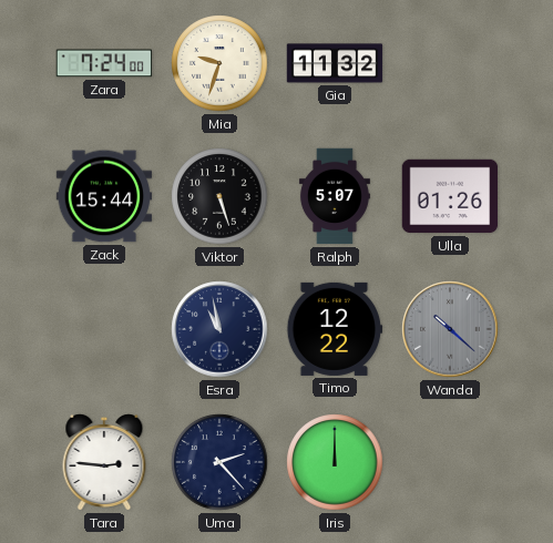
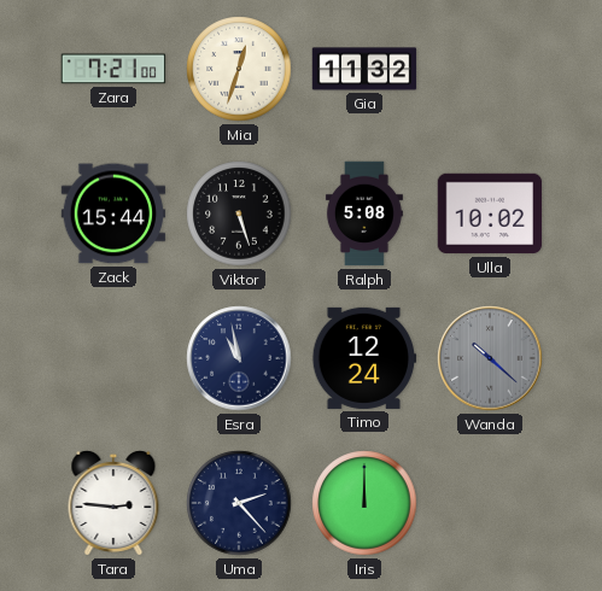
Zara: 7:24 -> 7:21 (113, 69)
Mia: 9:33 -> 12:33 (239, 69)
Ralph: 5:07 -> 5:08 (364, 213)
Ulla: 01:26 -> 10:02 (490, 213)
Timo: 12:22 -> 12:24 (364, 358)
